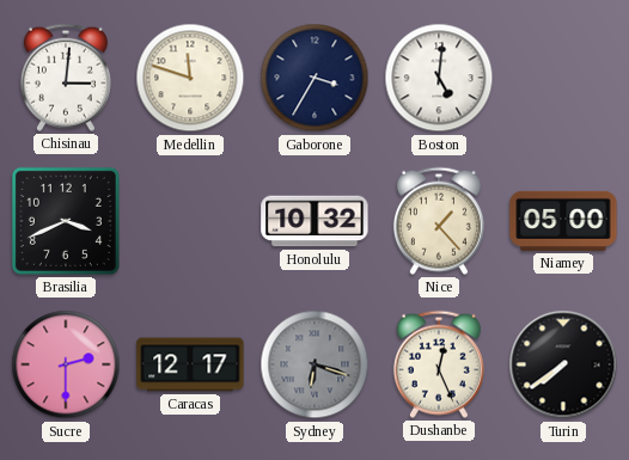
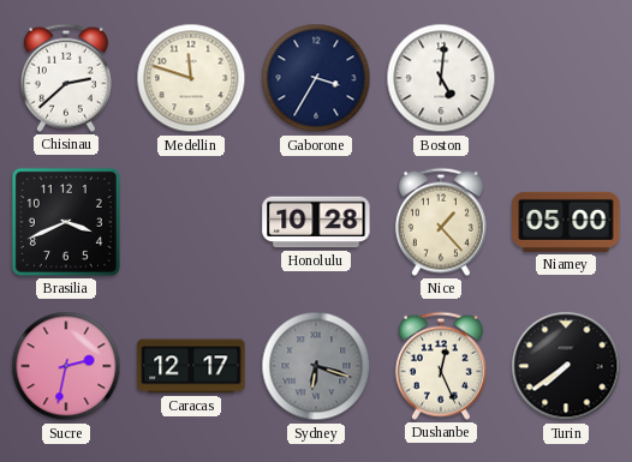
Chisinau: 3:01 -> 2:38 (66, 78)
Honolulu: 10:32 -> 10:28 (316, 222)
Sucre: 2:30 -> 2:32 (66, 366)
